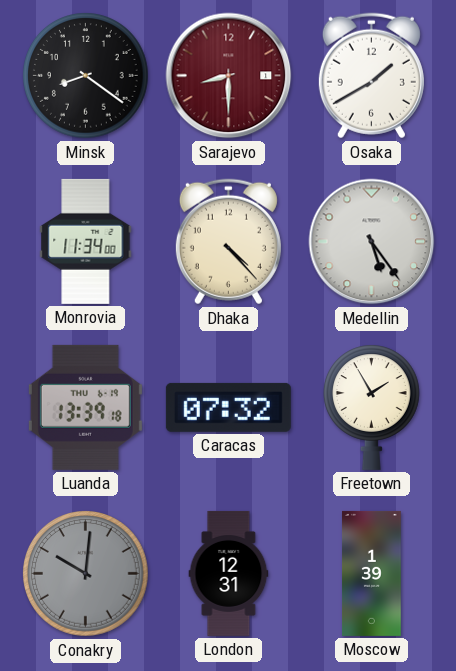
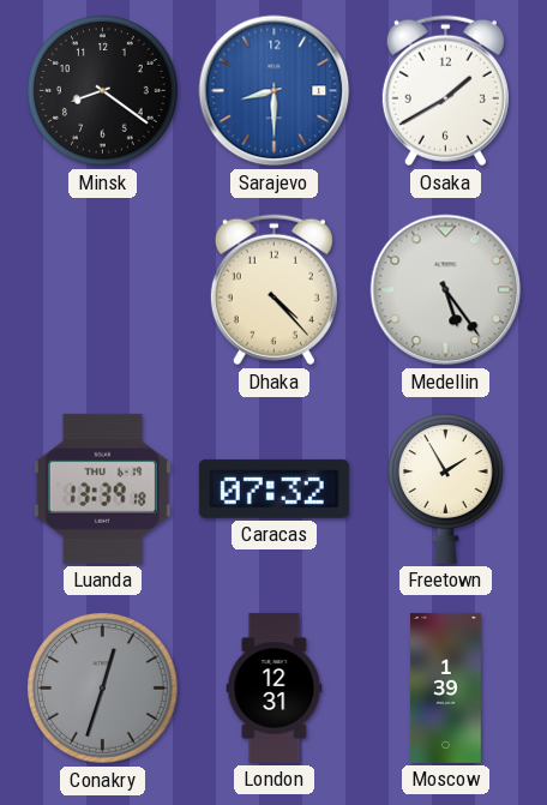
Sarajevo dial: burgundy -> blue (275, 91)
Monrovia: 11:34 -> none (86, 241)
Conakry: 10:01 -> 12:33 (103, 689)
